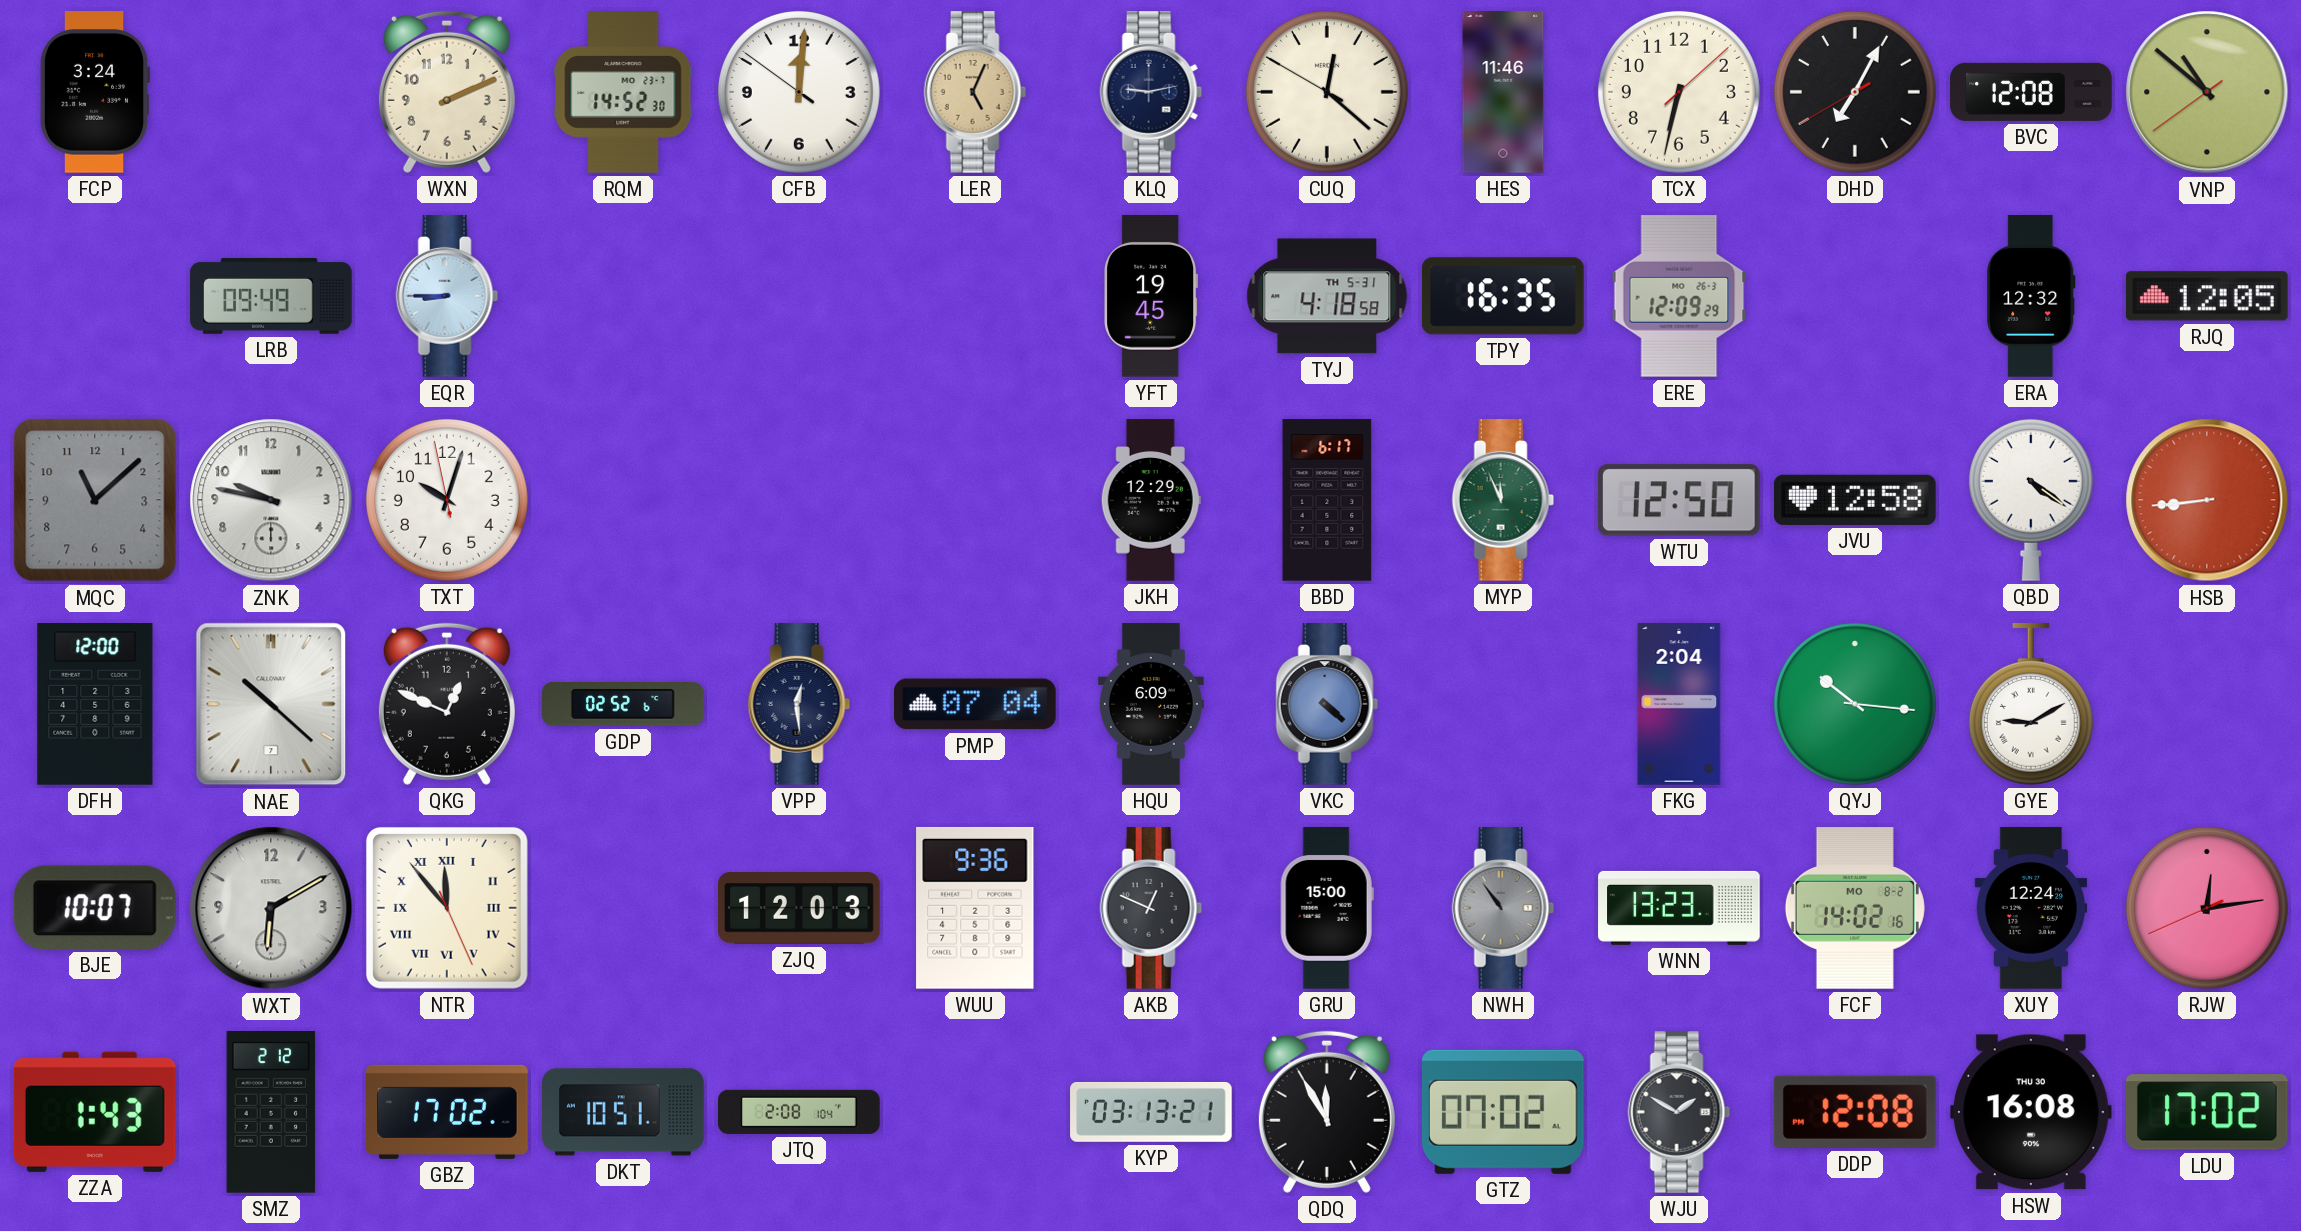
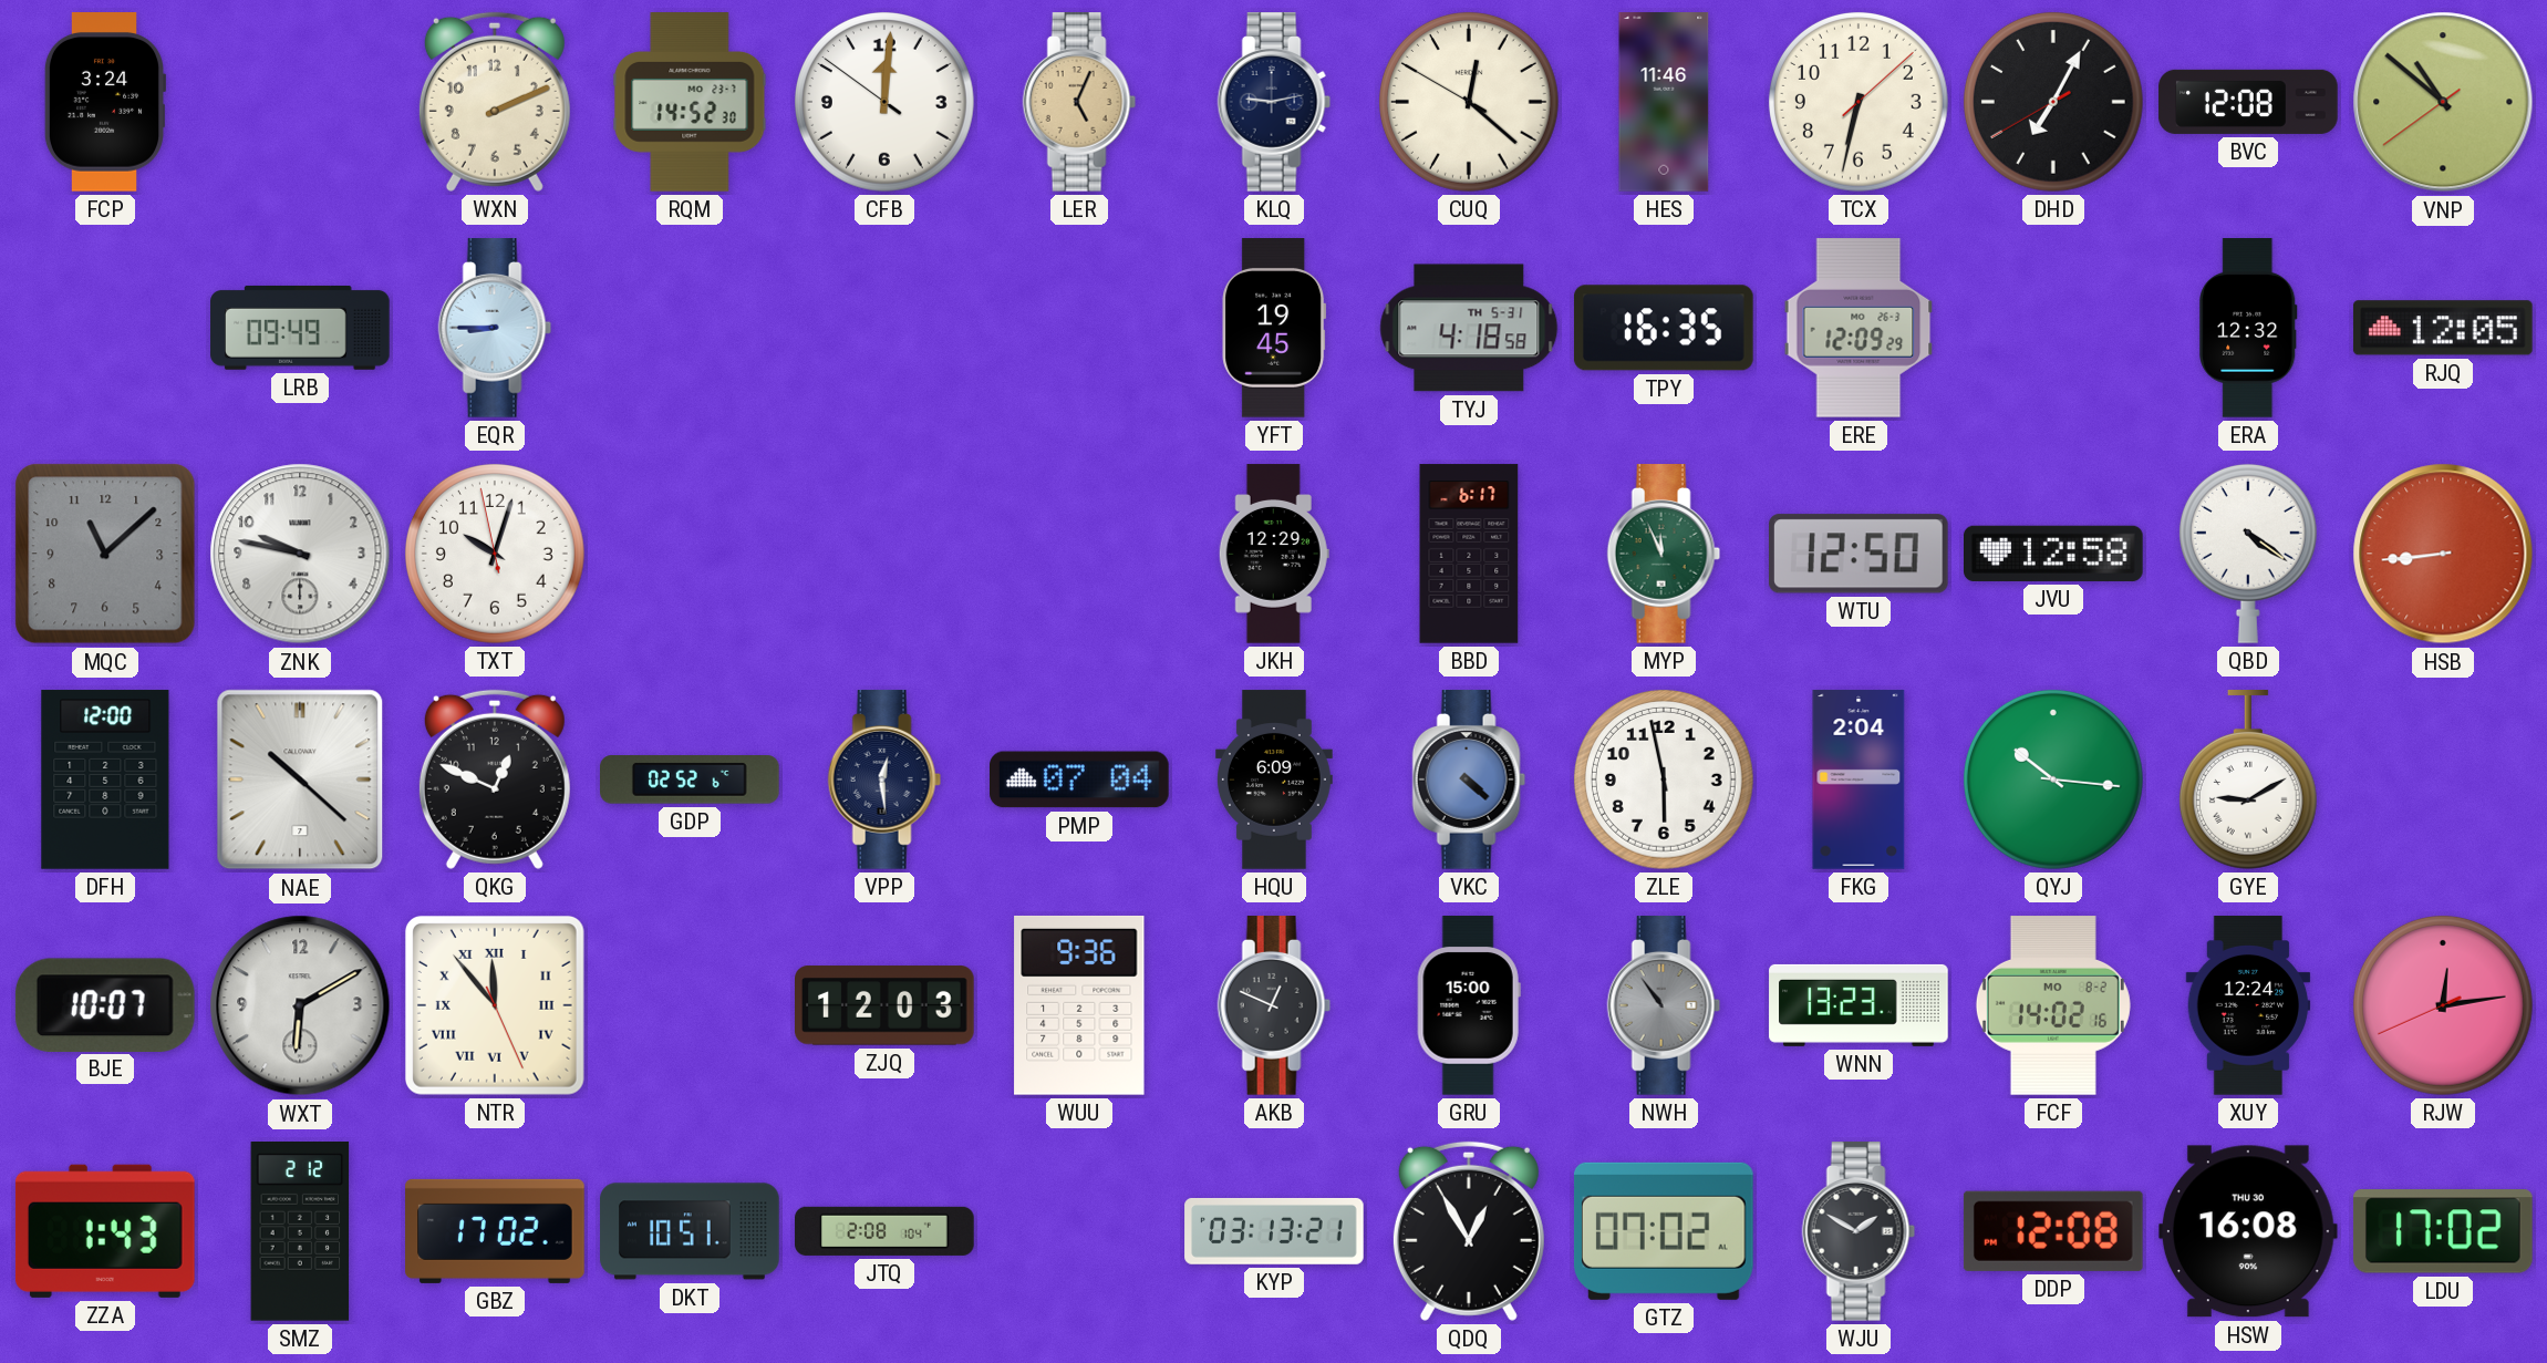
ZLE: none -> 5:58 (1664, 779)
QDQ: 11:55 -> 12:55 (1469, 1231)
